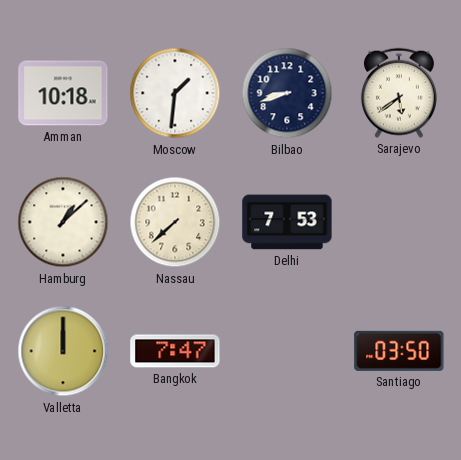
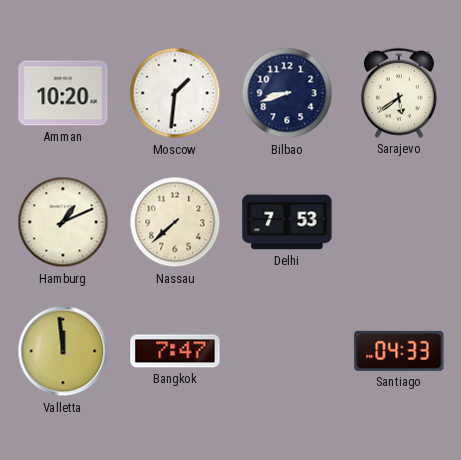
Amman: 10:18 -> 10:20 (63, 93)
Hamburg: 1:08 -> 1:11 (63, 222)
Valletta: 12:00 -> 11:59 (63, 351)
Santiago: 03:50 -> 04:33 (399, 351)
